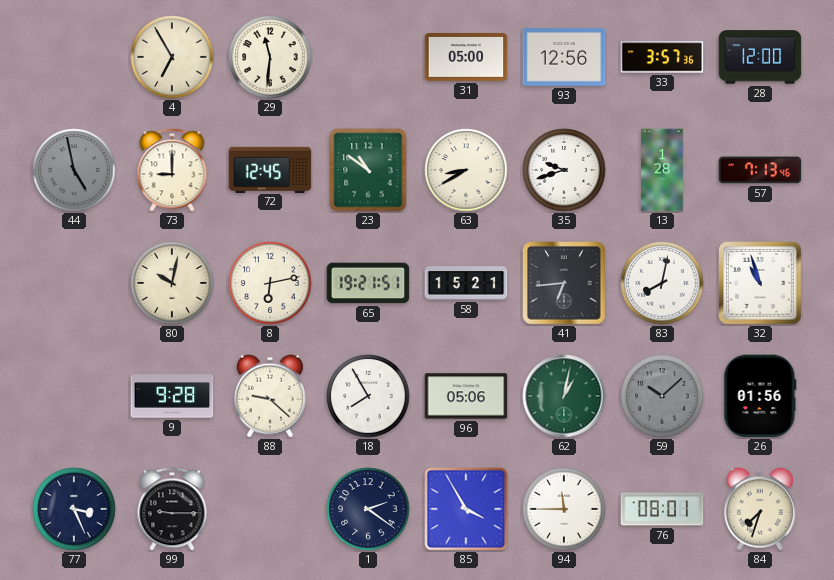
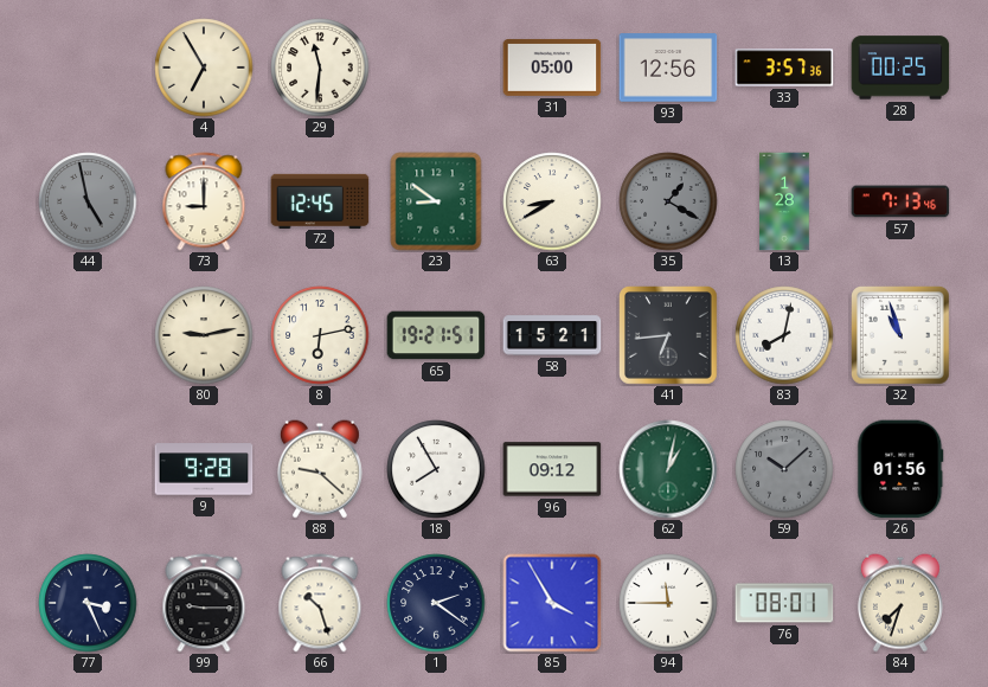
28: 12:00 -> 00:25 (900, 68)
23: 10:51 -> 8:51 (436, 201)
35: 9:42 -> 1:20 (668, 201)
35 dial: white -> grey (668, 201)
80: 10:02 -> 9:13 (204, 335)
96: 05:06 -> 09:12 (552, 469)
66: none -> 10:27 (320, 603)
